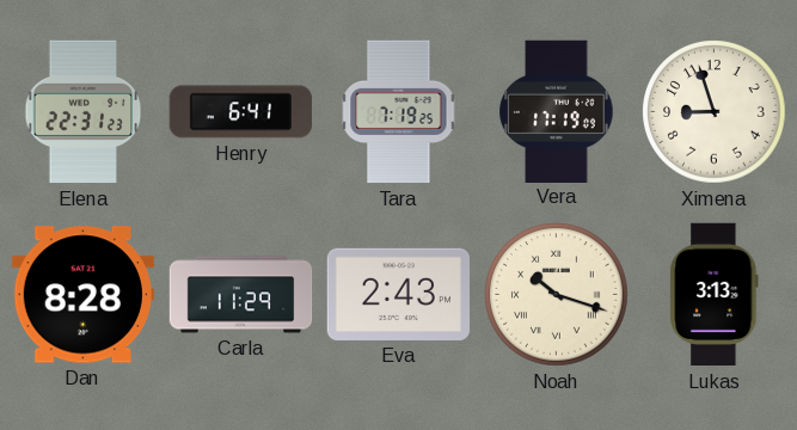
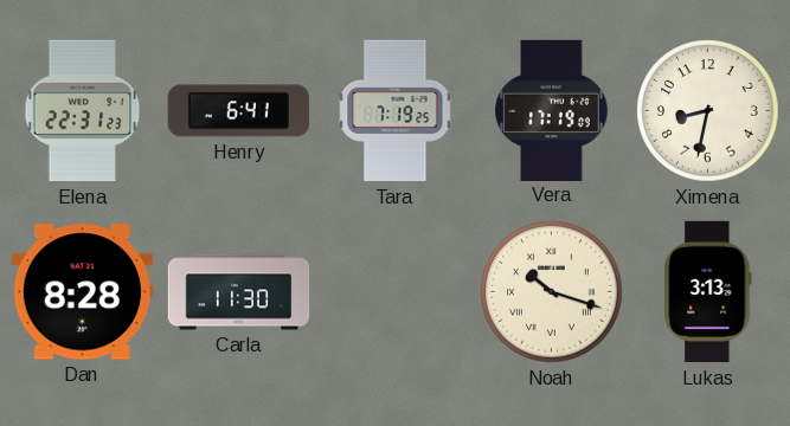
Ximena: 8:57 -> 8:32 (708, 111)
Carla: 11:29 -> 11:30 (239, 292)
Eva: 2:43 -> none (398, 294)
